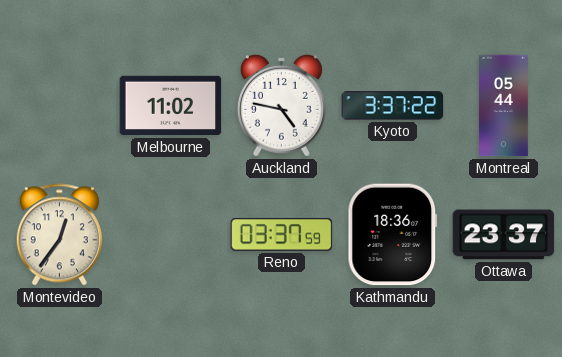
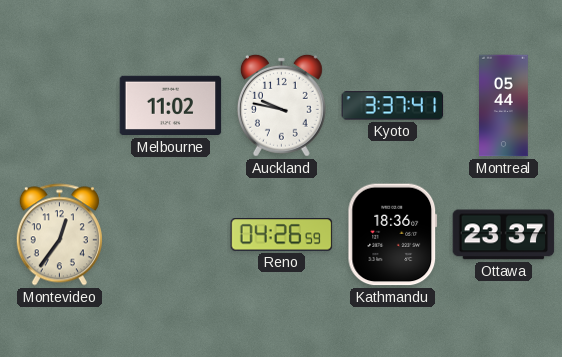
Auckland: 4:47 -> 9:47 (281, 105)
Kyoto: 3:37:22 -> 3:37:41 (393, 106)
Reno: 03:37 -> 04:26 (282, 235)
